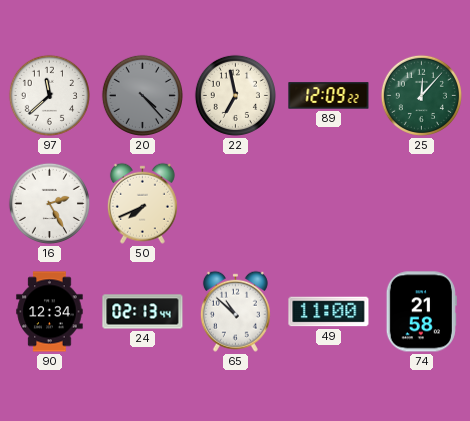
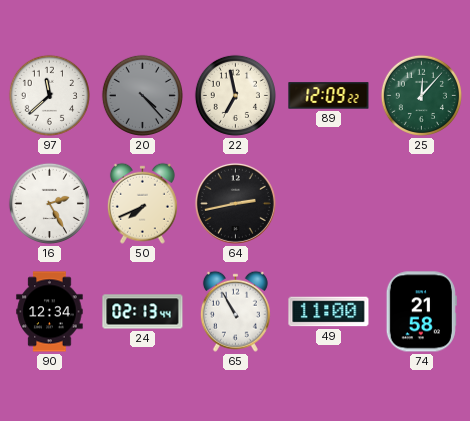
64: none -> 2:43 (235, 203)
65: 10:52 -> 10:55 (235, 311)
